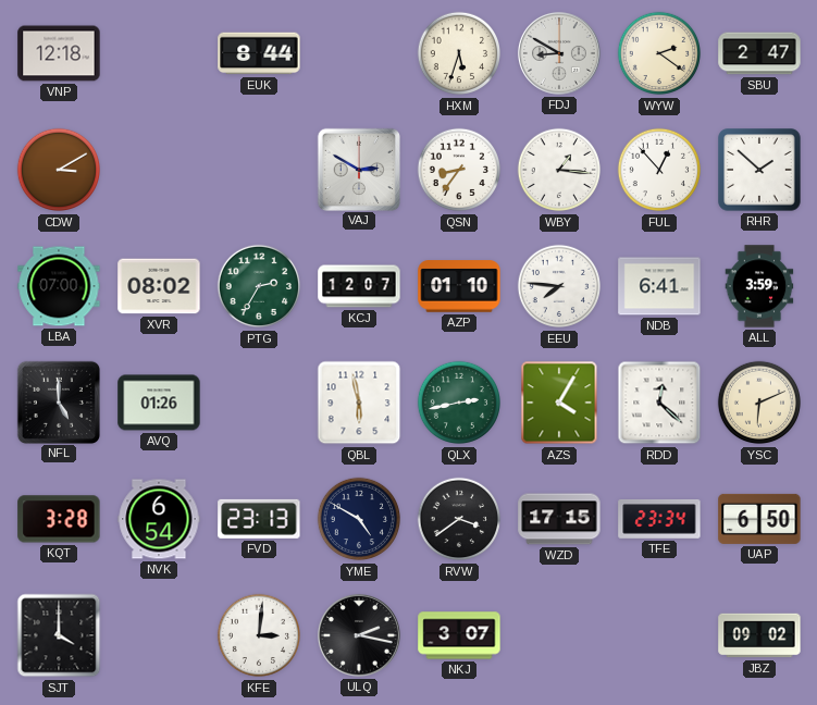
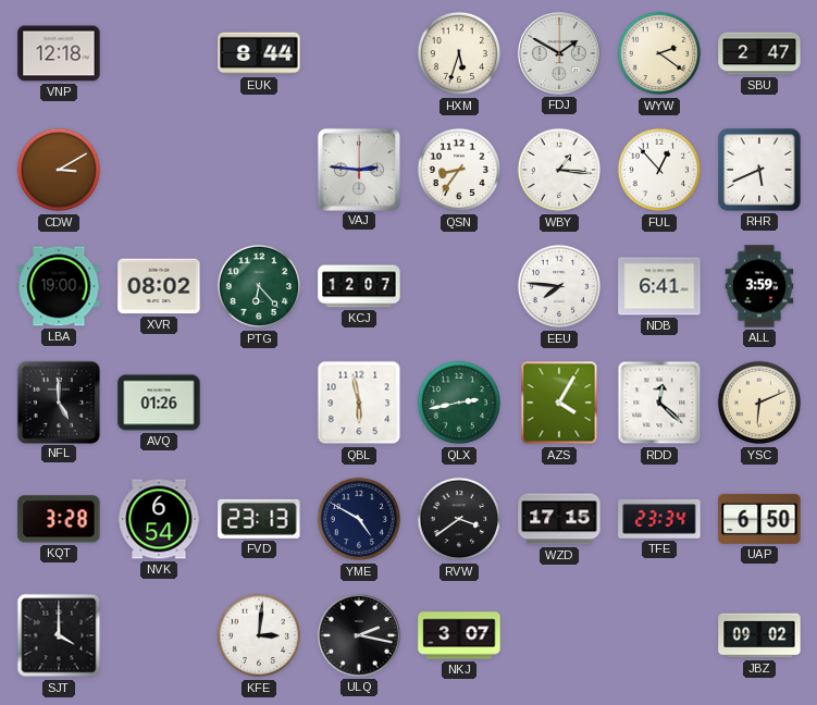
FDJ: 8:50 -> 1:50 (559, 53)
VAJ: 2:50 -> 2:46 (358, 169)
RHR: 1:52 -> 5:41 (759, 170)
LBA: 07:00 -> 19:00 (59, 286)
PTG: 2:35 -> 6:23 (259, 286)
AZP: 01:10 -> none (459, 286)
